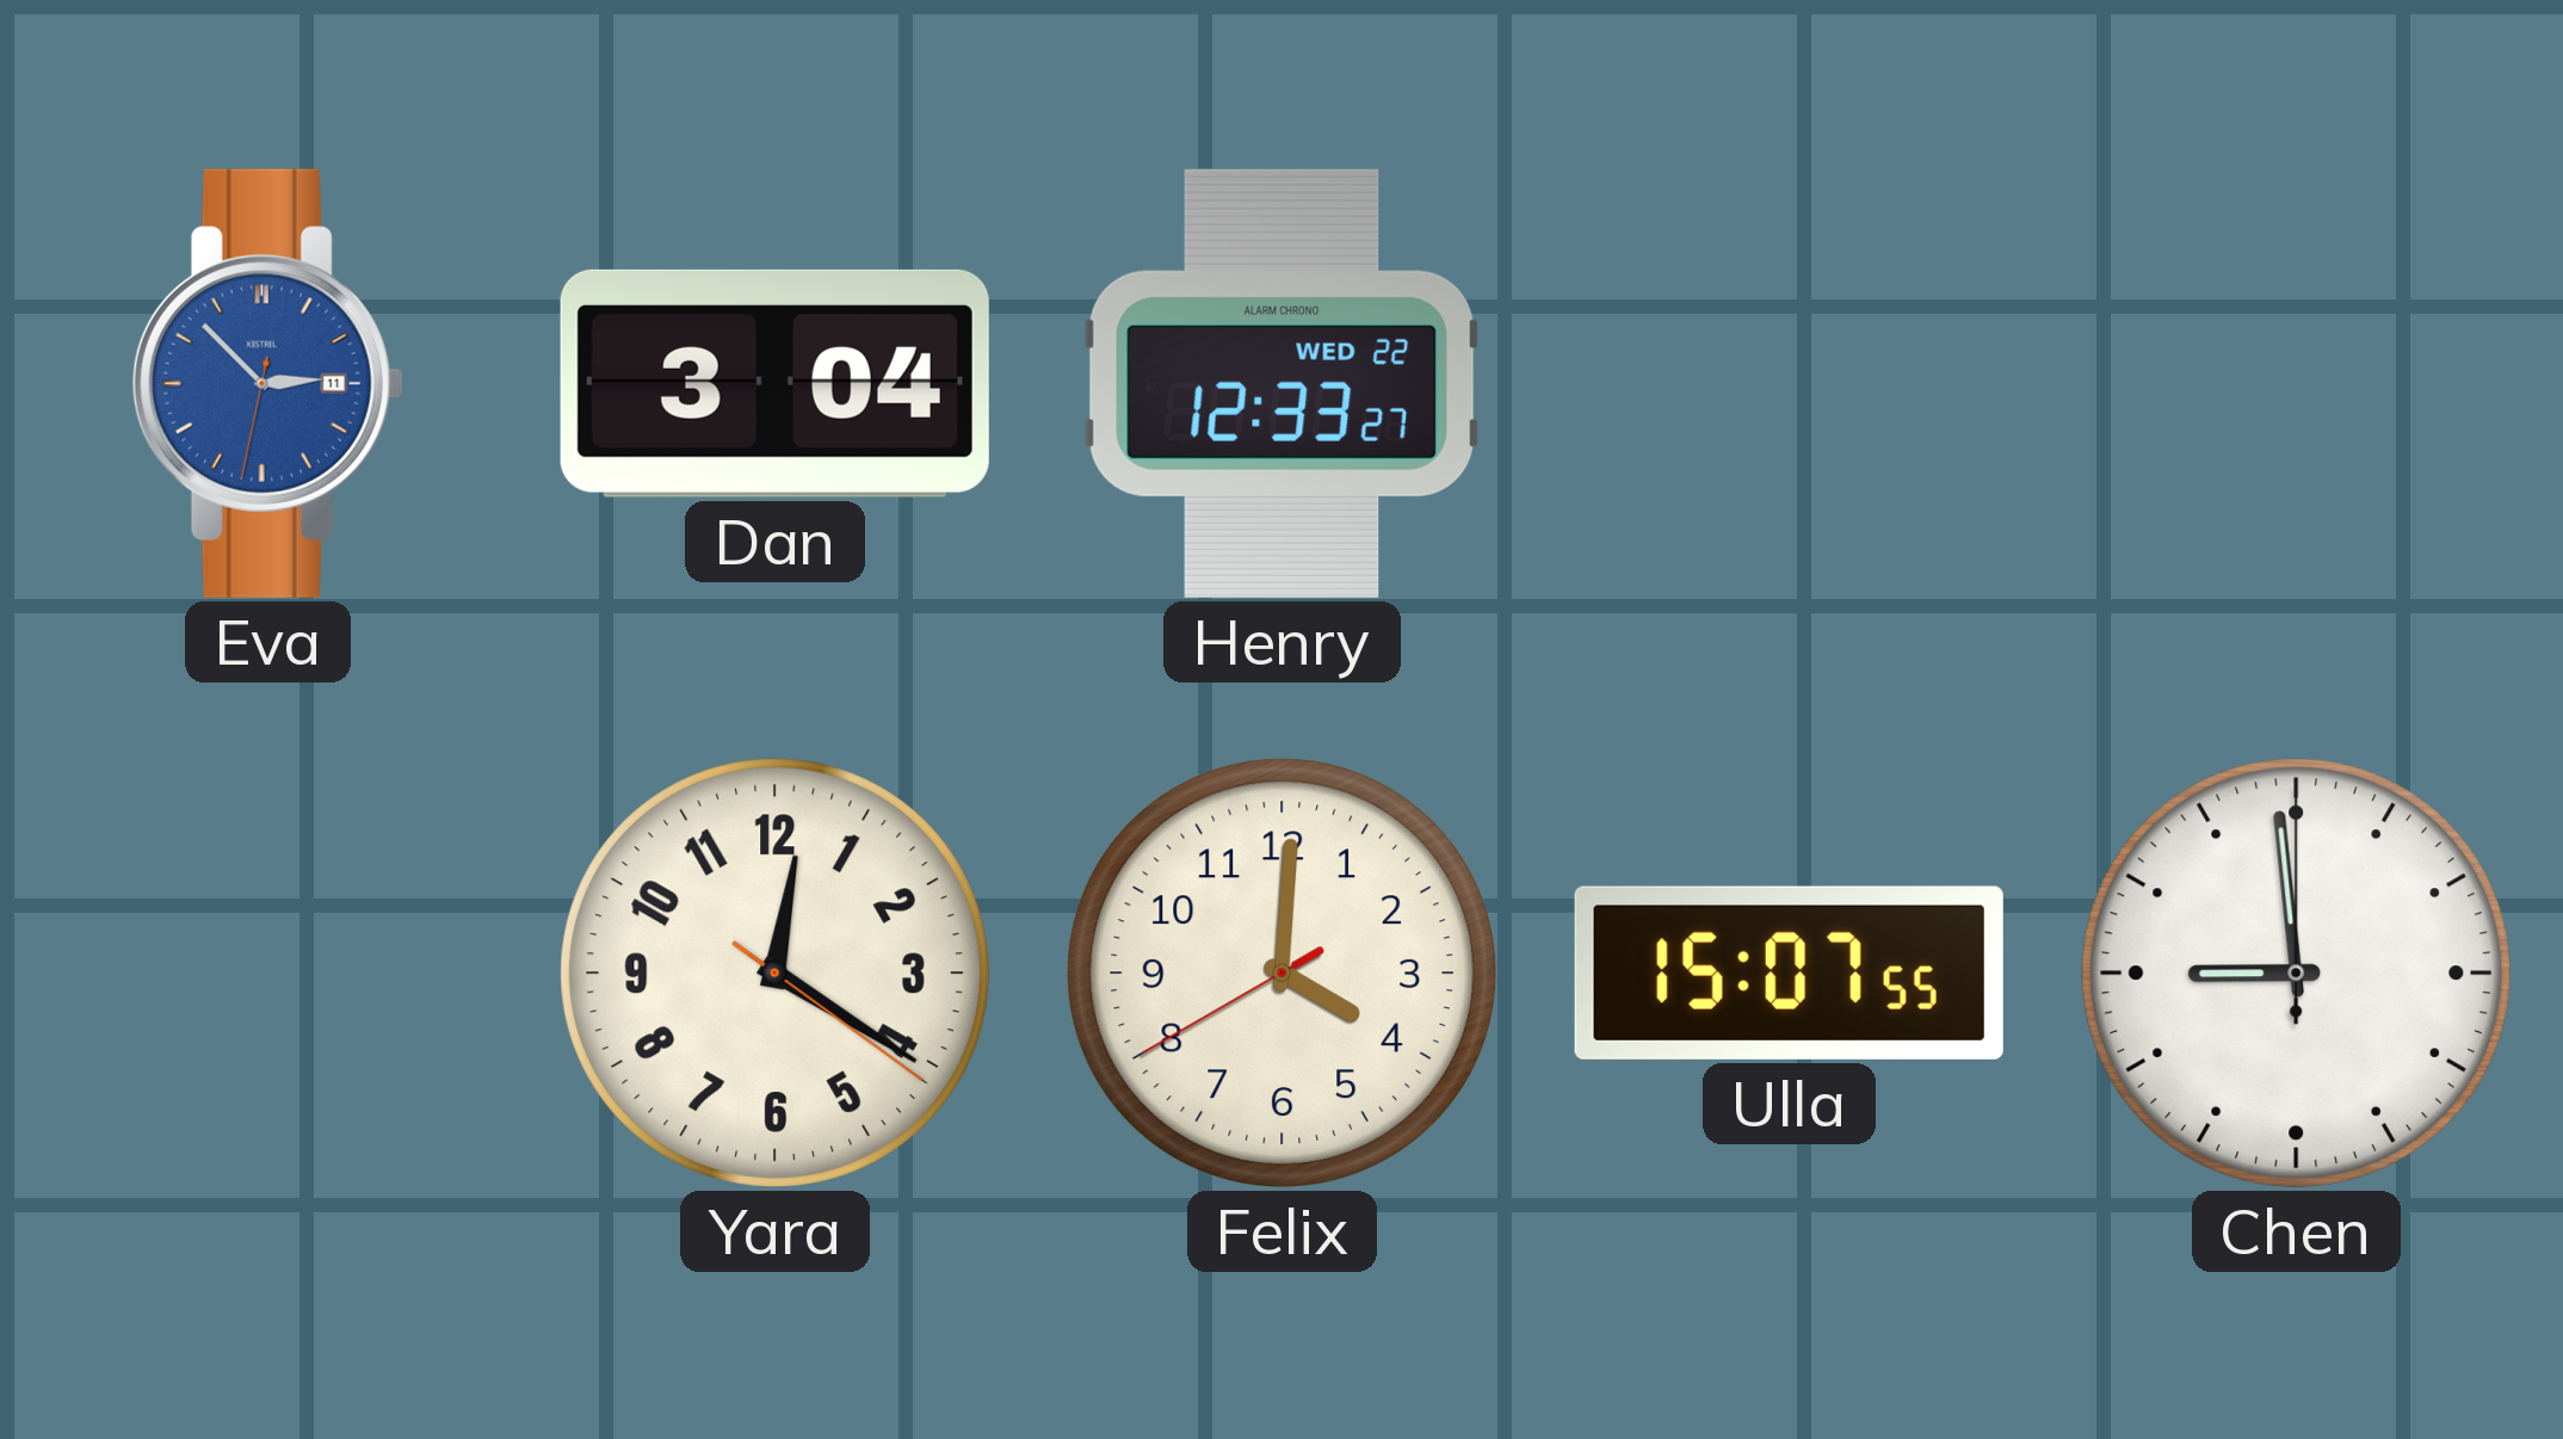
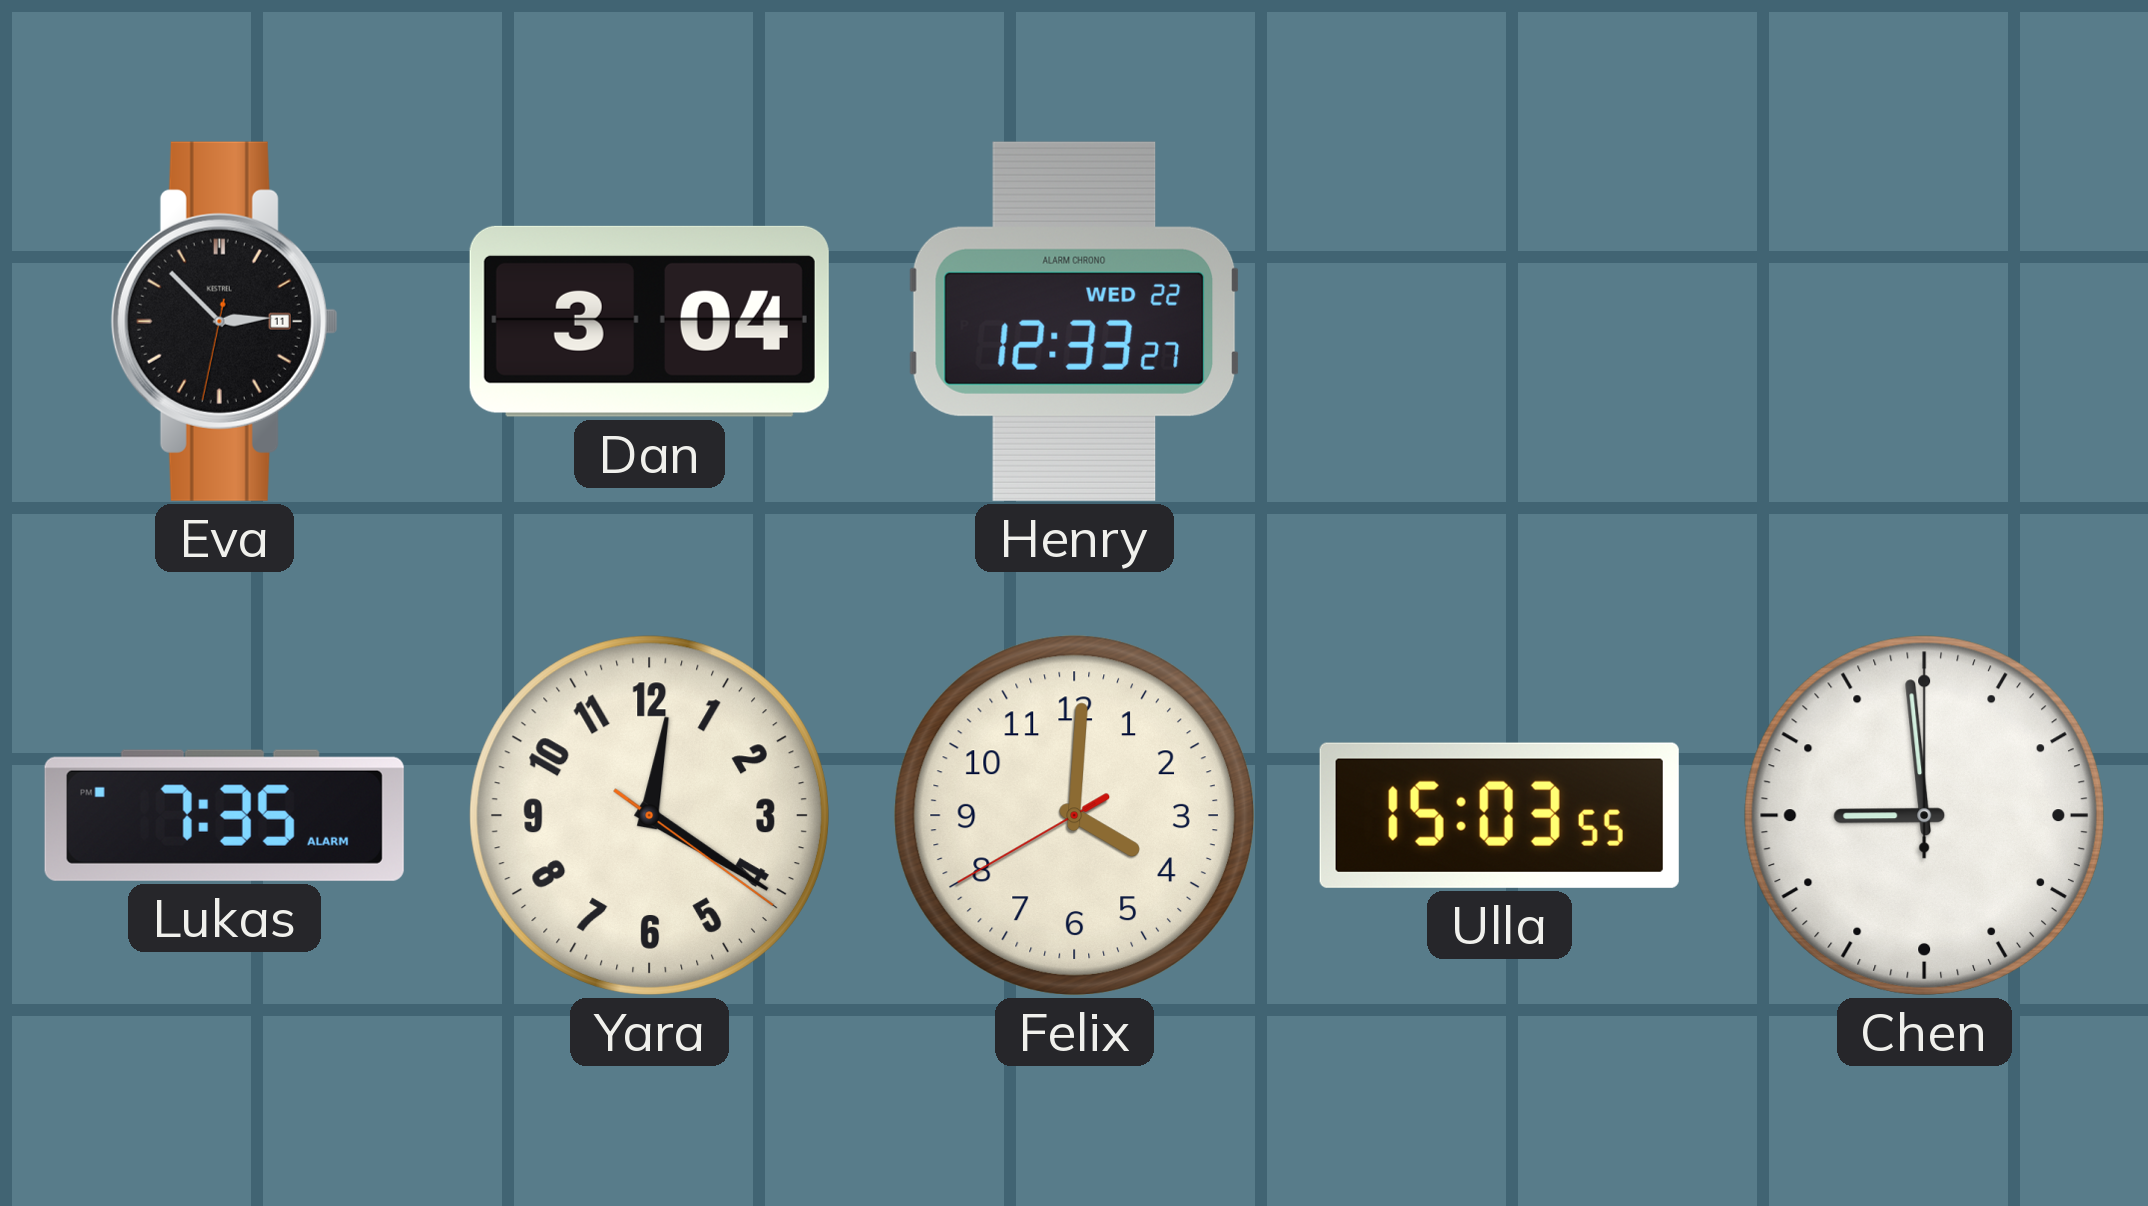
Eva dial: blue -> black (224, 321)
Lukas: none -> 7:35 (224, 815)
Ulla: 15:07 -> 15:03 (1499, 815)
